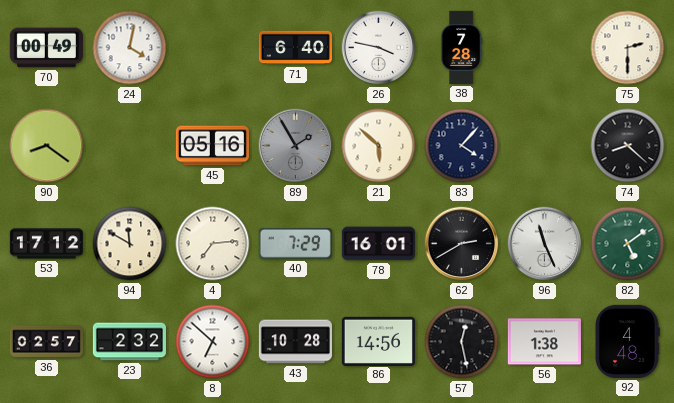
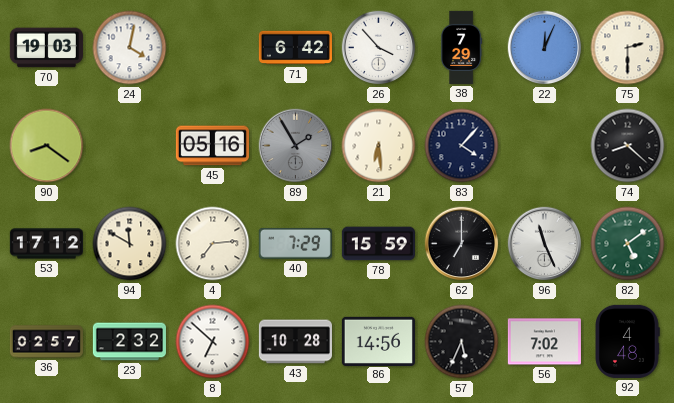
70: 00:49 -> 19:03 (46, 48)
71: 6:40 -> 6:42 (295, 48)
26: 3:47 -> 3:53 (379, 48)
38: 7:28 -> 7:29 (462, 47)
22: none -> 12:04 (545, 48)
21: 5:52 -> 6:29 (379, 146)
78: 16:01 -> 15:59 (378, 244)
62: 2:40 -> 7:00 (462, 244)
57: 12:28 -> 5:34 (462, 342)
56: 1:38 -> 7:02 (544, 342)
